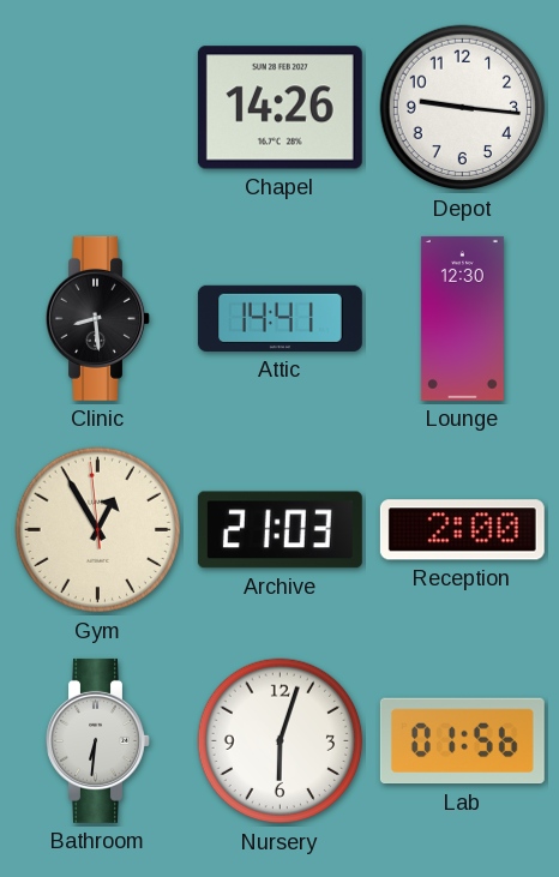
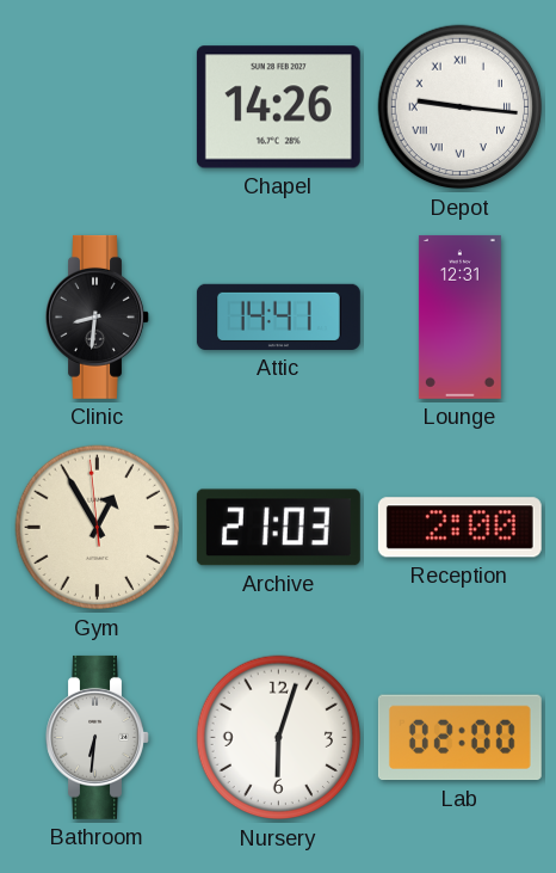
Depot numerals: Arabic -> Roman (461, 107)
Clinic: 8:29 -> 8:31 (98, 316)
Lounge: 12:30 -> 12:31 (459, 316)
Lab: 01:56 -> 02:00 (459, 738)
